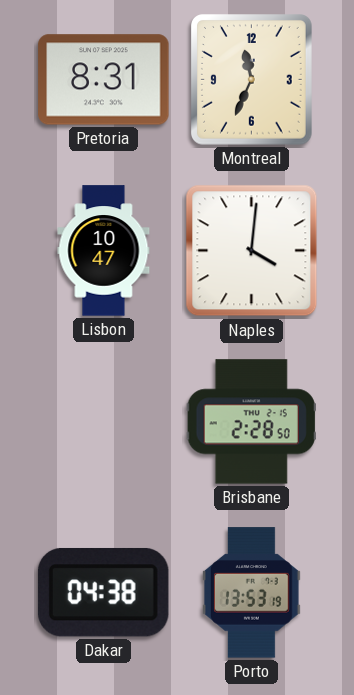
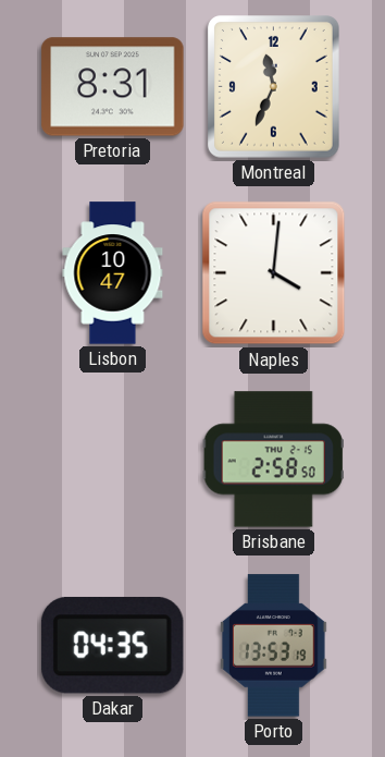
Brisbane: 2:28 -> 2:58 (273, 460)
Dakar: 04:38 -> 04:35 (112, 645)
